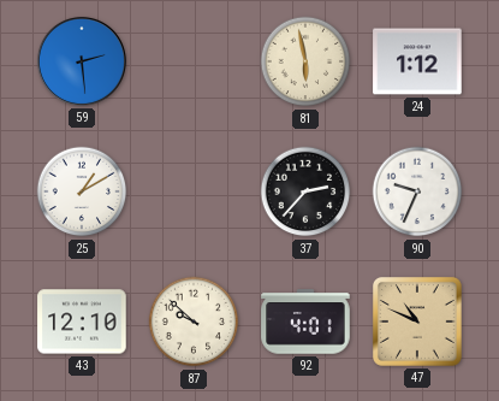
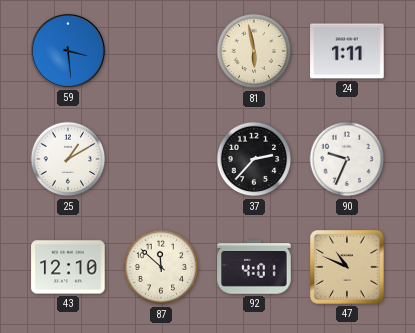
59: 2:29 -> 3:29 (68, 51)
24: 1:12 -> 1:11 (347, 51)
87: 9:52 -> 11:52 (161, 267)
